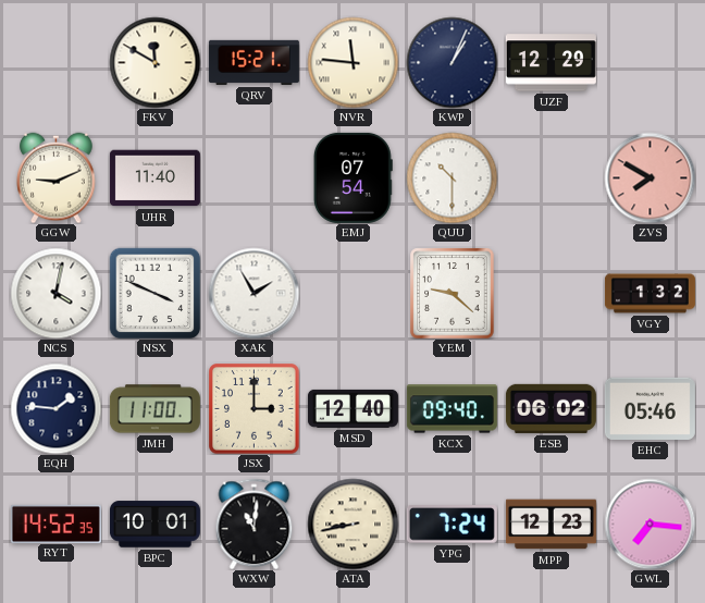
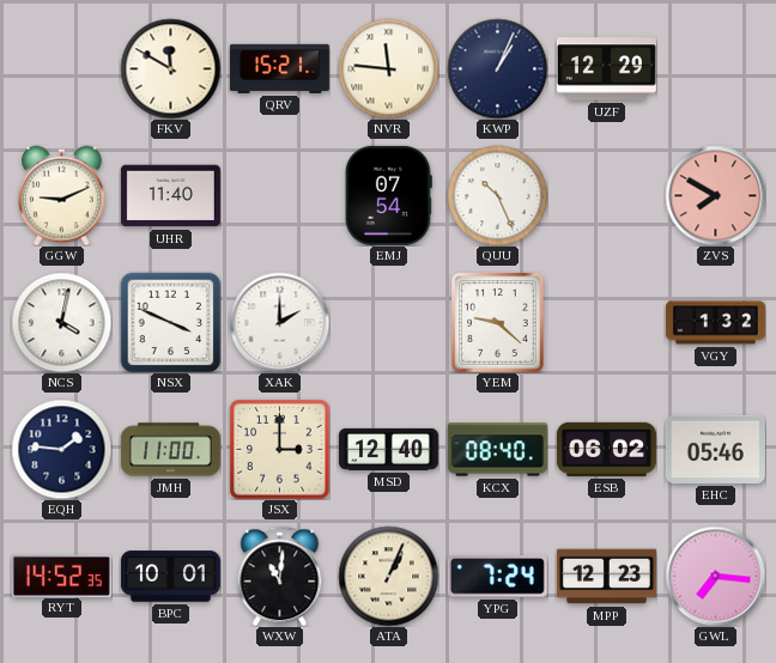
QUU: 10:30 -> 10:26 (497, 195)
XAK: 1:55 -> 2:00 (279, 322)
KCX: 09:40 -> 08:40 (497, 450)
ATA: 8:43 -> 1:04 (388, 576)
